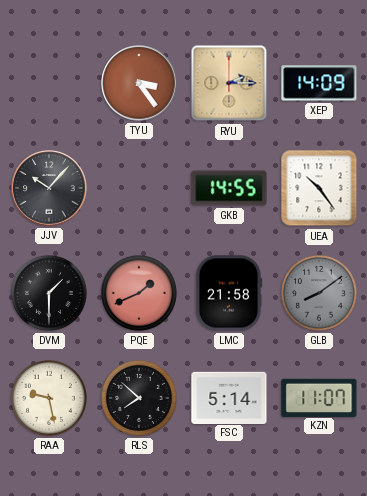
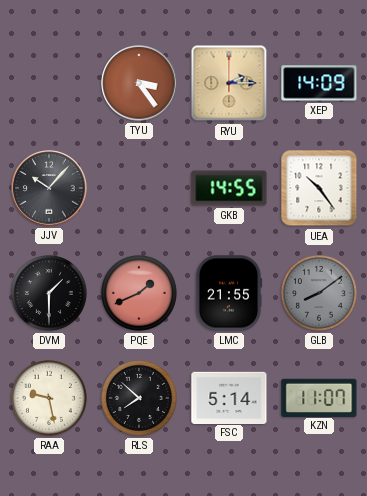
LMC: 21:58 -> 21:55 (229, 293)
